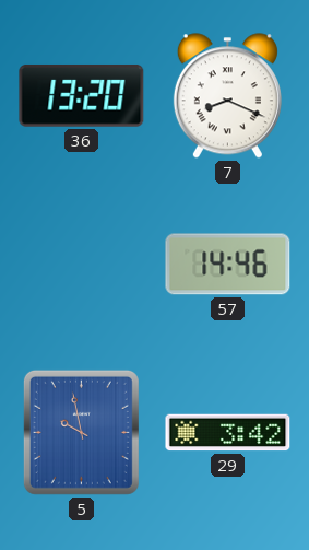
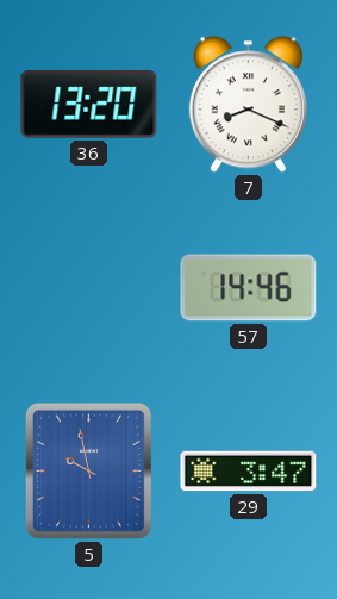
29: 3:42 -> 3:47 (249, 472)
